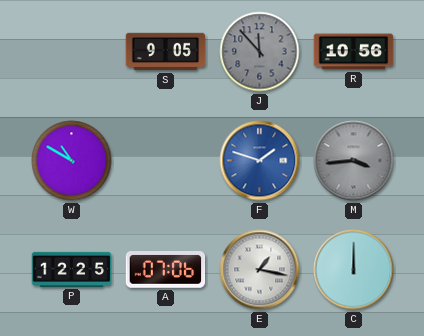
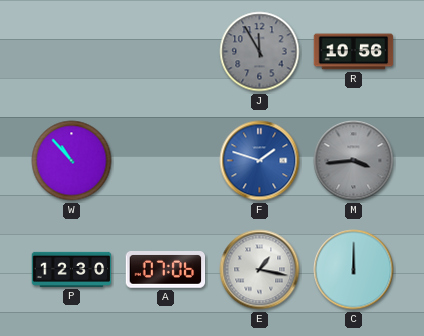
S: 9:05 -> none (166, 52)
J: 11:53 -> 11:55 (260, 52)
W: 10:50 -> 10:53 (72, 161)
P: 12:25 -> 12:30 (72, 269)
